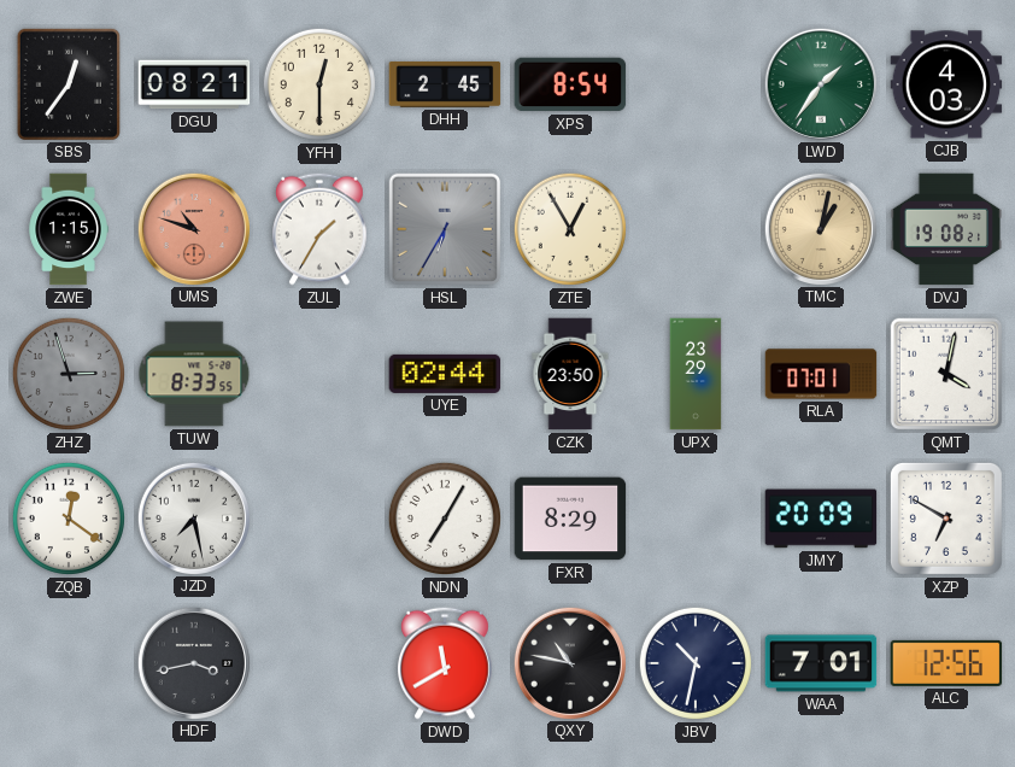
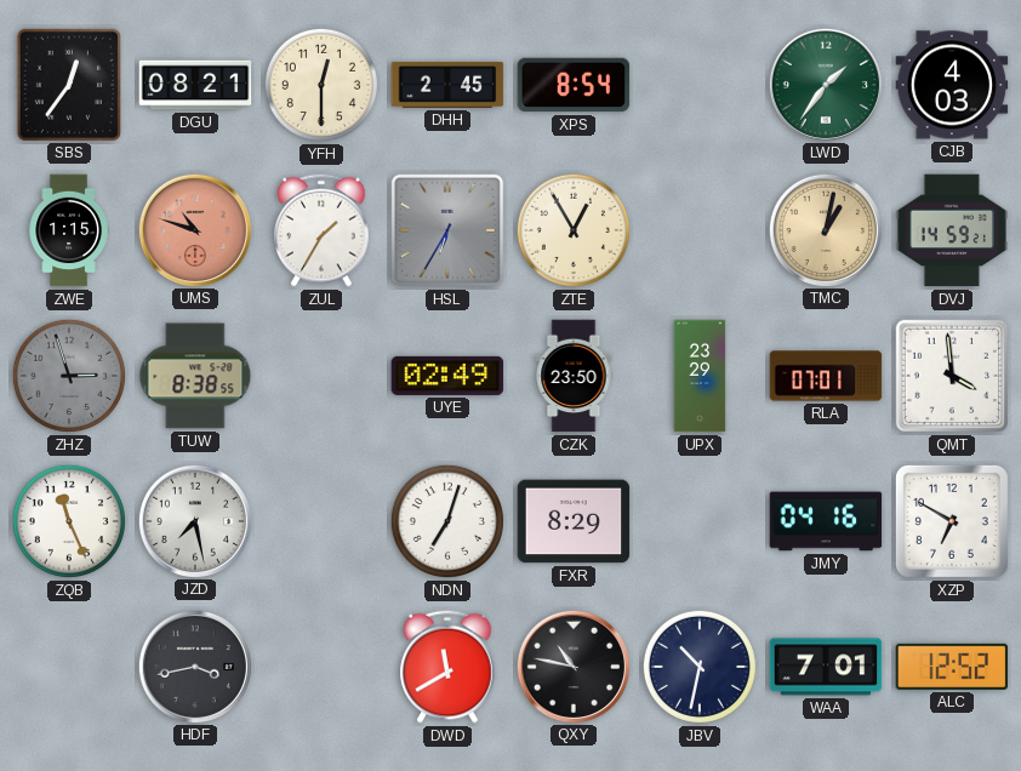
DVJ: 19:08 -> 14:59 (951, 230)
TUW: 8:33 -> 8:38 (195, 376)
UYE: 02:44 -> 02:49 (447, 376)
QMT: 4:02 -> 3:59 (952, 376)
ZQB: 12:21 -> 11:26 (69, 521)
NDN: 7:05 -> 7:03 (447, 521)
JMY: 20:09 -> 04:16 (826, 521)
ALC: 12:56 -> 12:52 (952, 667)
